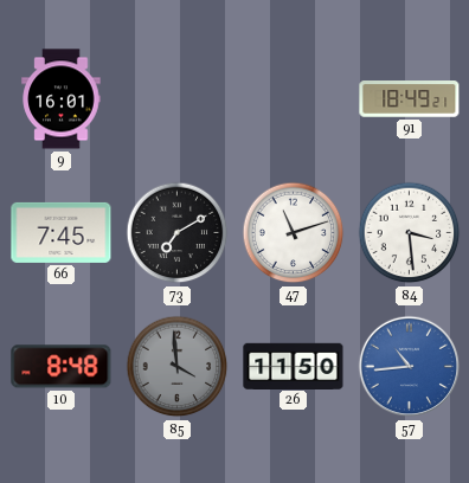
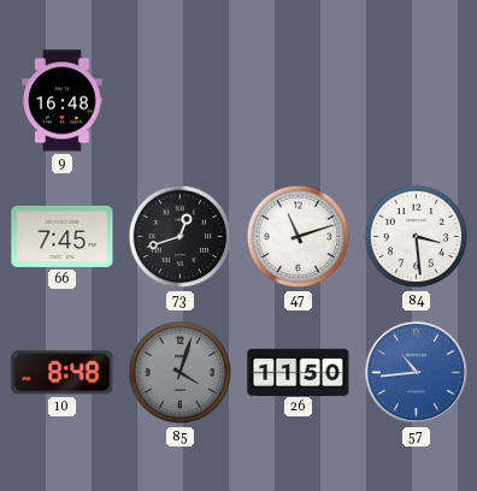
9: 16:01 -> 16:48 (63, 101)
91: 18:49 -> none (410, 99)
73: 7:10 -> 12:42 (181, 237)
85: 3:59 -> 4:03 (181, 373)
